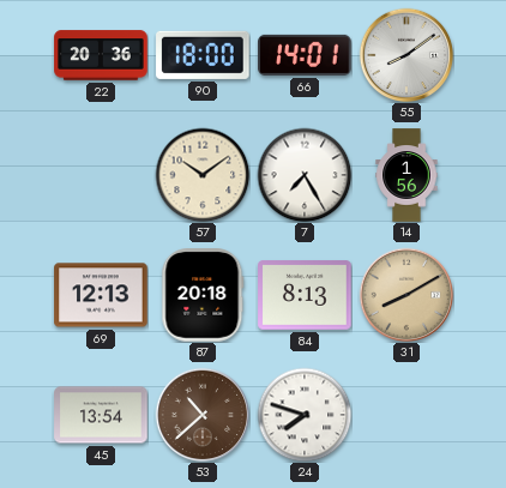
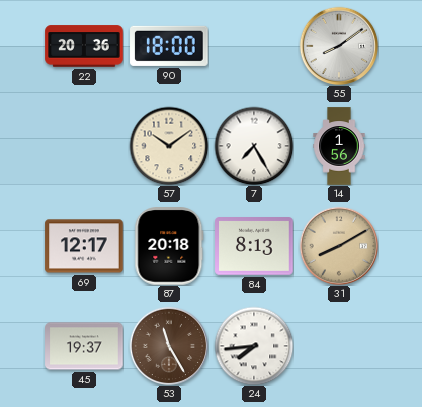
66: 14:01 -> none (305, 55)
69: 12:13 -> 12:17 (84, 246)
45: 13:54 -> 19:37 (84, 346)
53: 10:38 -> 11:25 (169, 346)
24: 7:48 -> 7:44 (254, 346)
